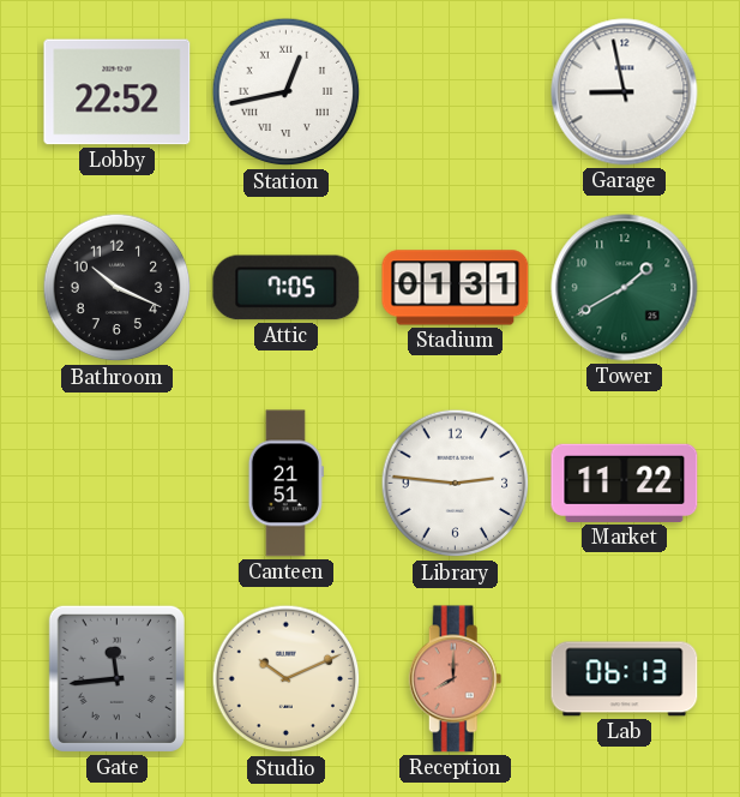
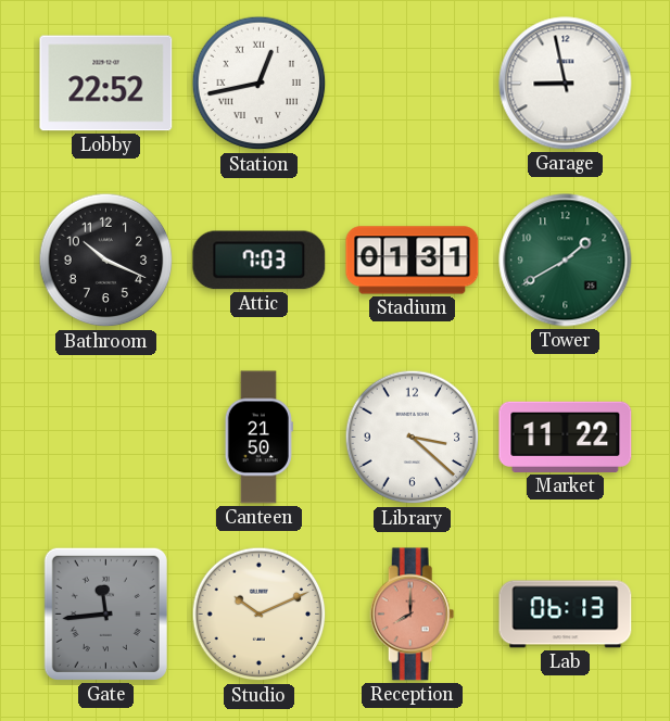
Attic: 7:05 -> 7:03 (260, 261)
Canteen: 21:51 -> 21:50 (258, 438)
Library: 2:46 -> 3:22 (413, 438)
